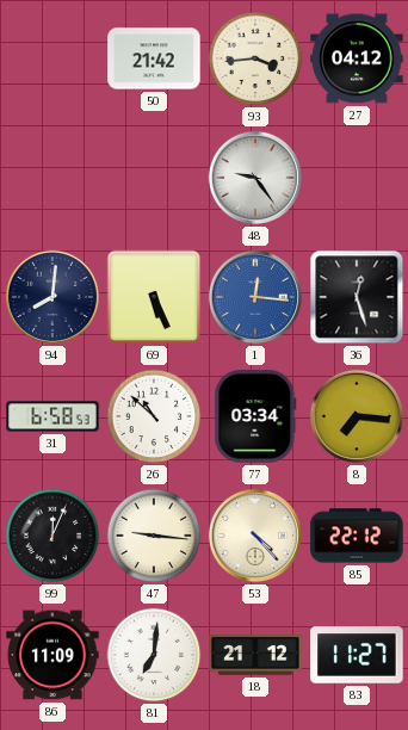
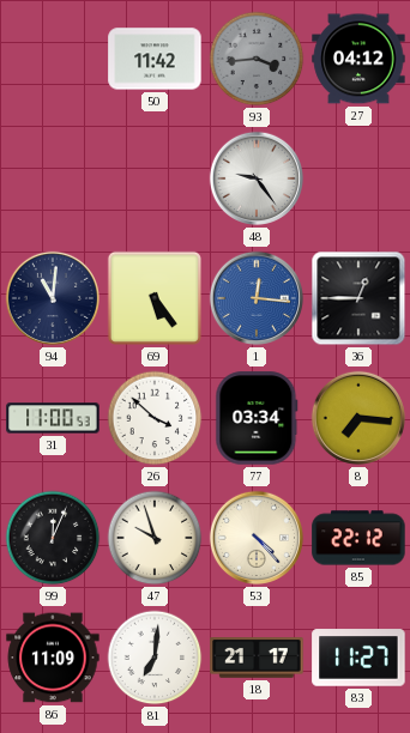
50: 21:42 -> 11:42 (155, 59)
93 dial: cream -> grey (257, 59)
94: 8:01 -> 11:01 (53, 298)
69: 5:26 -> 5:24 (155, 298)
36: 12:27 -> 12:45 (358, 298)
31: 6:58 -> 11:00 (53, 418)
26: 10:52 -> 3:52 (155, 418)
47: 9:16 -> 9:57 (155, 538)
18: 21:12 -> 21:17 (257, 658)
